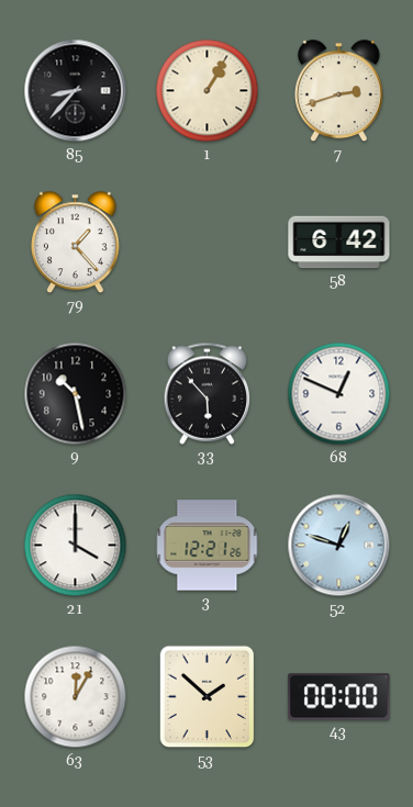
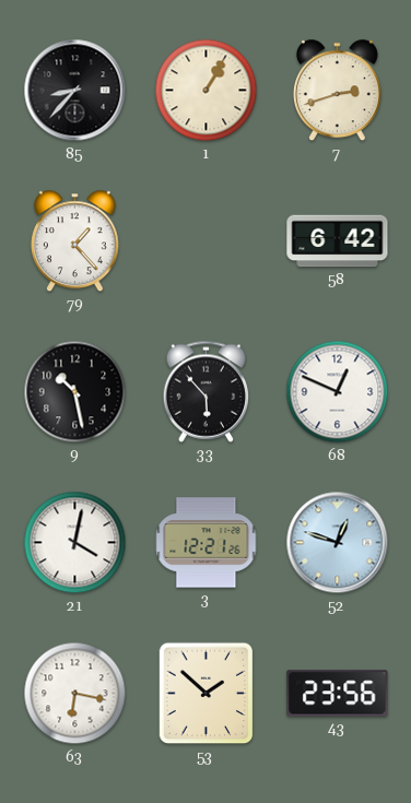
21: 4:00 -> 4:02 (75, 543)
63: 12:05 -> 6:17 (75, 694)
43: 00:00 -> 23:56 (338, 694)
